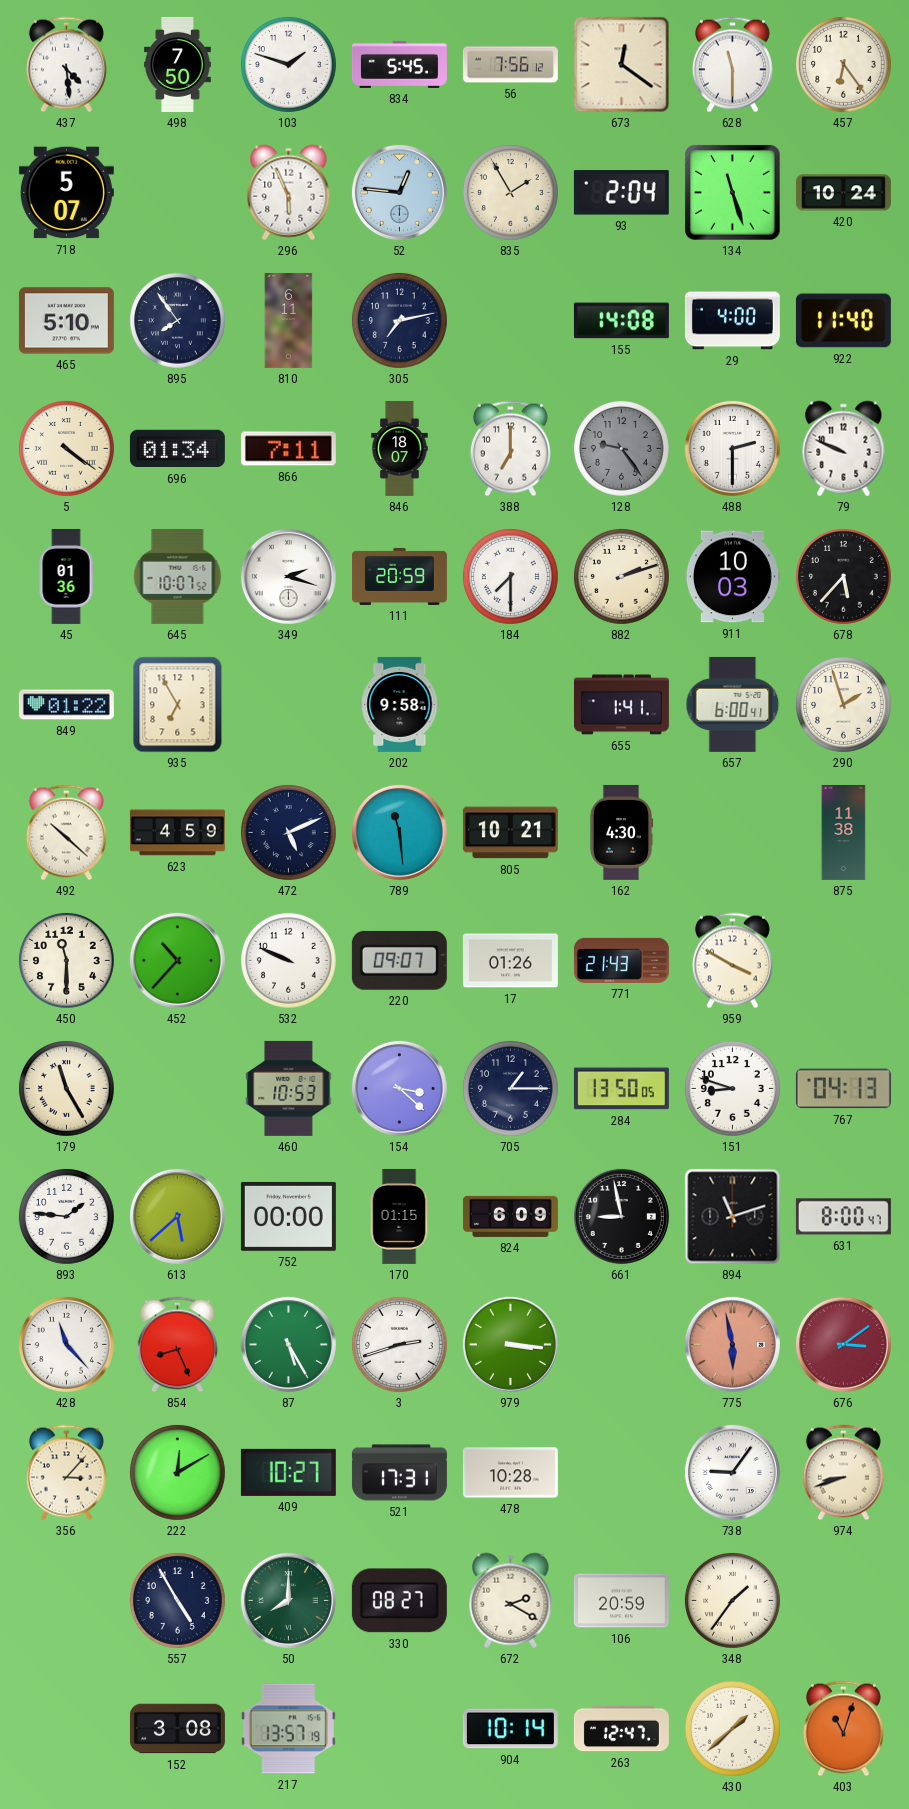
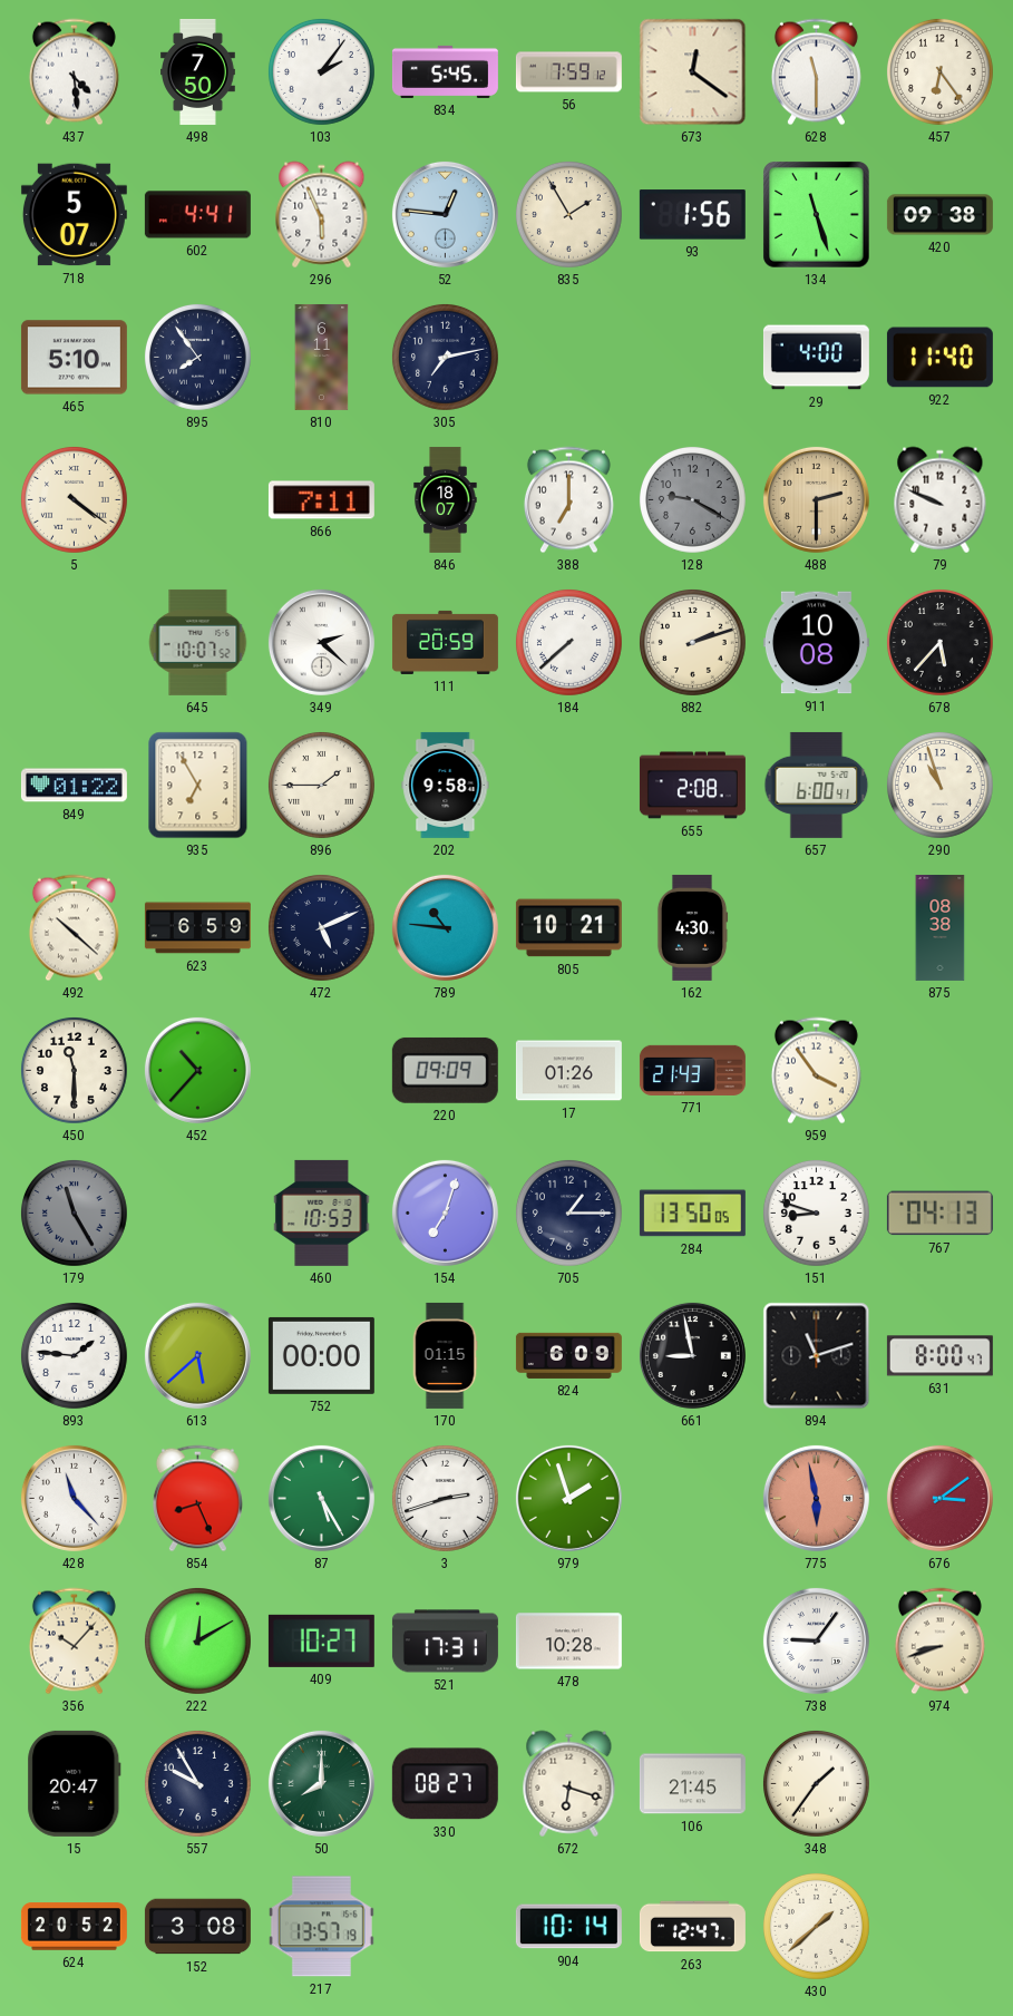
103: 1:48 -> 2:06 (321, 71)
56: 7:56 -> 7:59 (568, 72)
602: none -> 4:41 (197, 215)
93: 2:04 -> 1:56 (692, 215)
420: 10:24 -> 09:38 (939, 215)
155: 14:08 -> none (621, 321)
696: 01:34 -> none (177, 449)
128: 9:24 -> 9:20 (692, 499)
488 dial: white -> champagne (816, 499)
45: 01:36 -> none (66, 576)
349: 2:18 -> 2:22 (321, 642)
184: 7:30 -> 7:38 (568, 642)
911: 10:03 -> 10:08 (816, 643)
896: none -> 1:45 (321, 785)
655: 1:41 -> 2:08 (692, 786)
290: 1:57 -> 10:57 (939, 785)
623: 4:59 -> 6:59 (197, 928)
789: 11:29 -> 10:46 (445, 927)
875: 11:38 -> 08:38 (941, 927)
532: 9:49 -> none (288, 960)
220: 09:07 -> 09:09 (445, 1070)
959: 3:50 -> 3:54 (816, 1071)
179 dial: cream -> grey (74, 1212)
154: 3:22 -> 7:03 (445, 1212)
979: 3:16 -> 1:57 (568, 1498)
356: 3:07 -> 10:07 (74, 1642)
15: none -> 20:47 (75, 1783)
557: 4:55 -> 9:55 (197, 1783)
672: 2:20 -> 6:18 (569, 1784)
106: 20:59 -> 21:45 (692, 1784)
624: none -> 20:52 (74, 1927)
403: 11:03 -> none (843, 1729)
